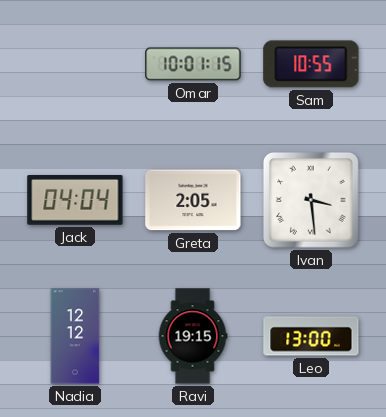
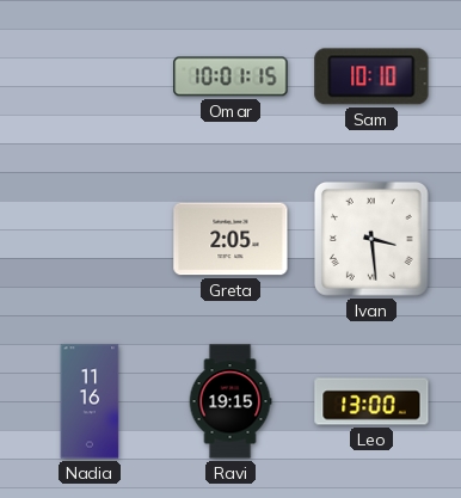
Sam: 10:55 -> 10:10 (371, 76)
Jack: 04:04 -> none (75, 201)
Nadia: 12:12 -> 11:16 (90, 401)
